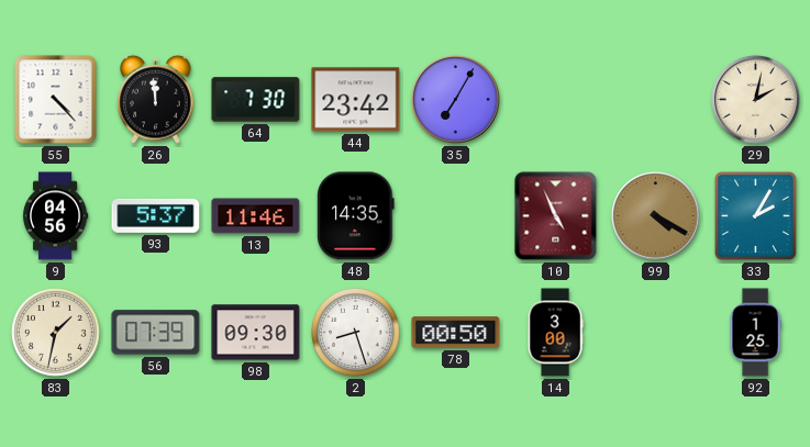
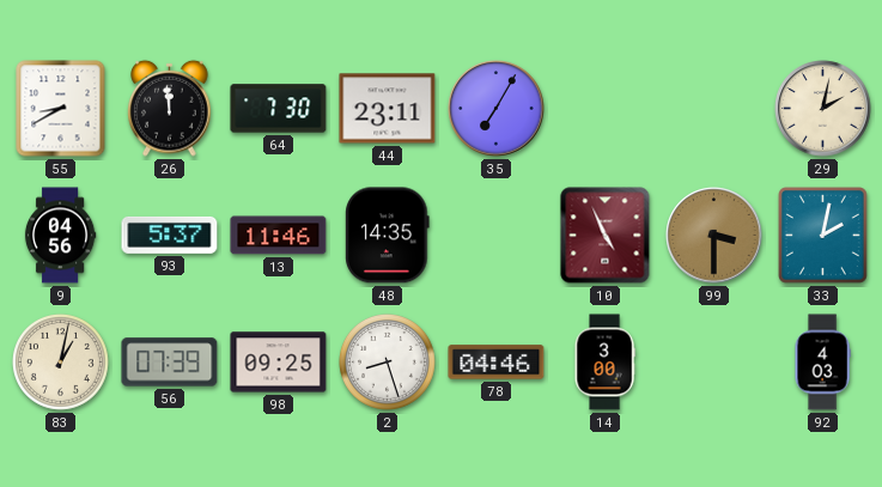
55: 4:23 -> 8:40 (61, 109)
44: 23:42 -> 23:11 (388, 109)
99: 4:20 -> 3:30 (714, 236)
33: 2:05 -> 2:02 (823, 236)
83: 1:32 -> 1:02 (61, 363)
98: 09:30 -> 09:25 (279, 363)
78: 00:50 -> 04:46 (497, 363)
92: 1:25 -> 4:03 (822, 363)
